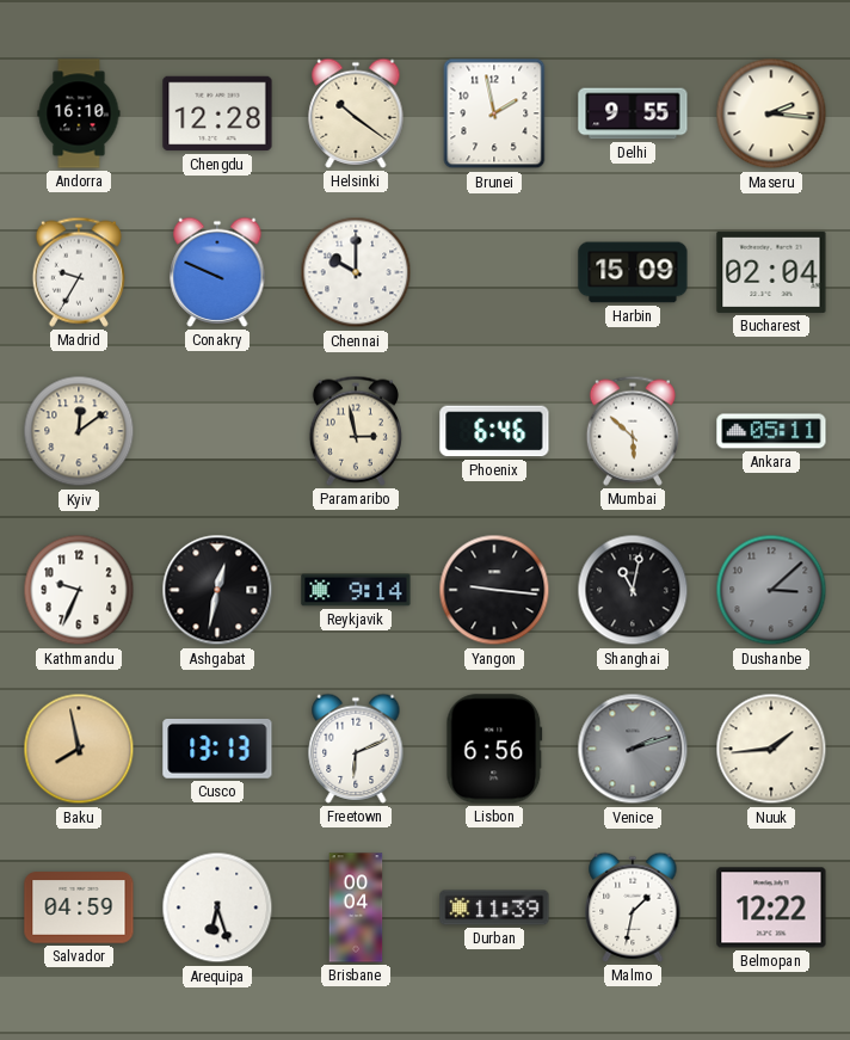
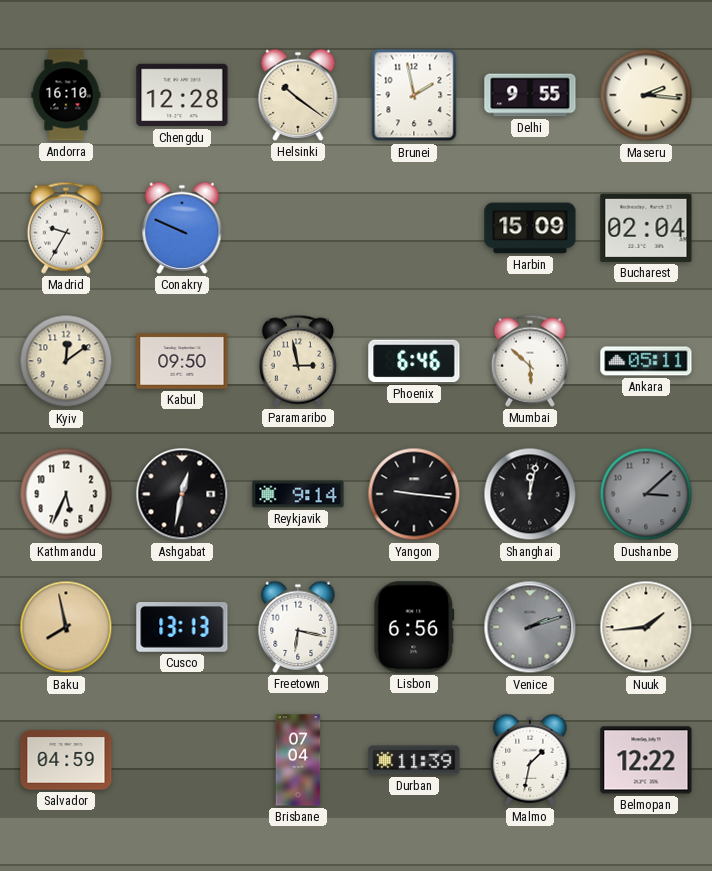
Chennai: 10:00 -> none (356, 272)
Kabul: none -> 09:50 (182, 361)
Kathmandu: 9:34 -> 5:34 (66, 494)
Shanghai: 11:02 -> 12:02 (530, 494)
Freetown: 6:11 -> 6:17 (298, 627)
Arequipa: 6:27 -> none (217, 907)
Brisbane: 00:04 -> 07:04 (298, 760)
